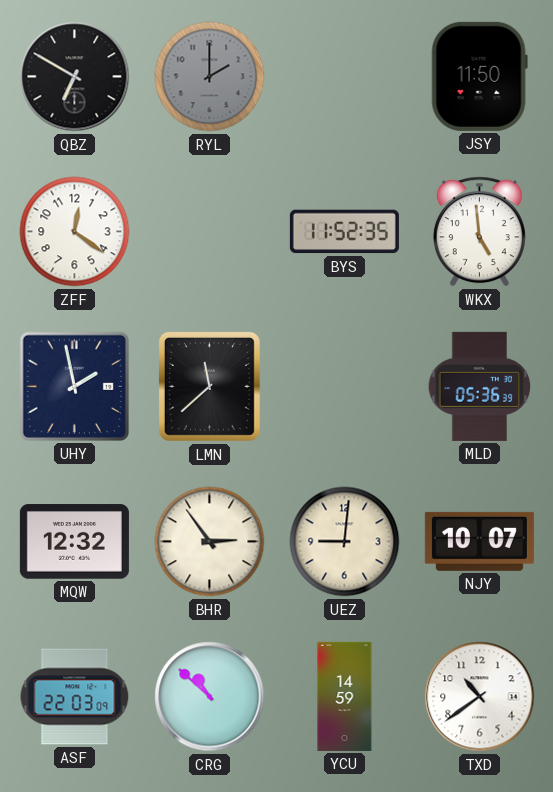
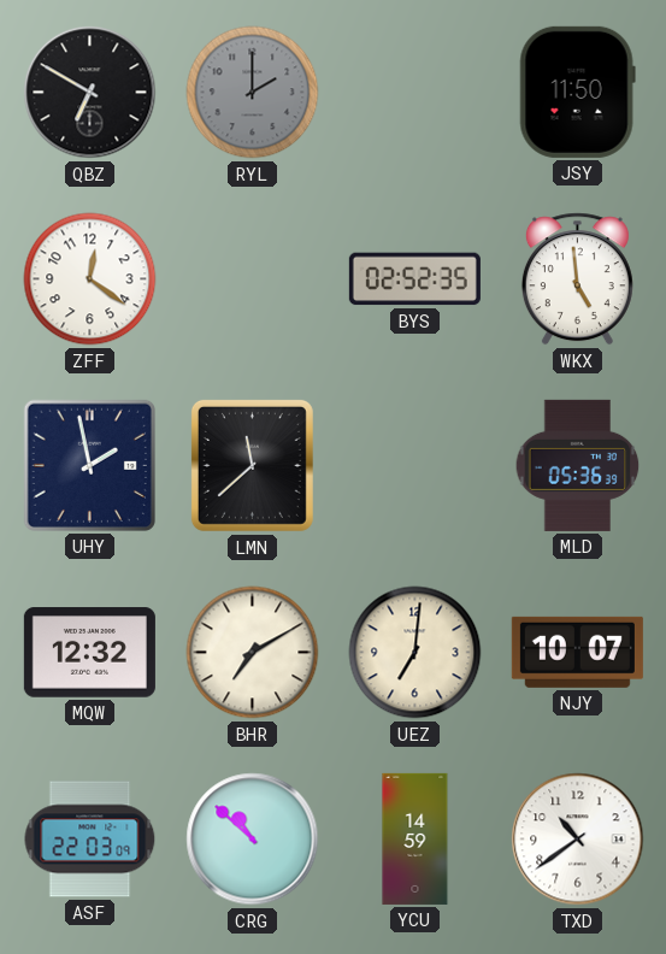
BYS: 11:52 -> 02:52 (414, 279)
BHR: 2:54 -> 7:10 (253, 653)
UEZ: 9:01 -> 7:01 (415, 653)
